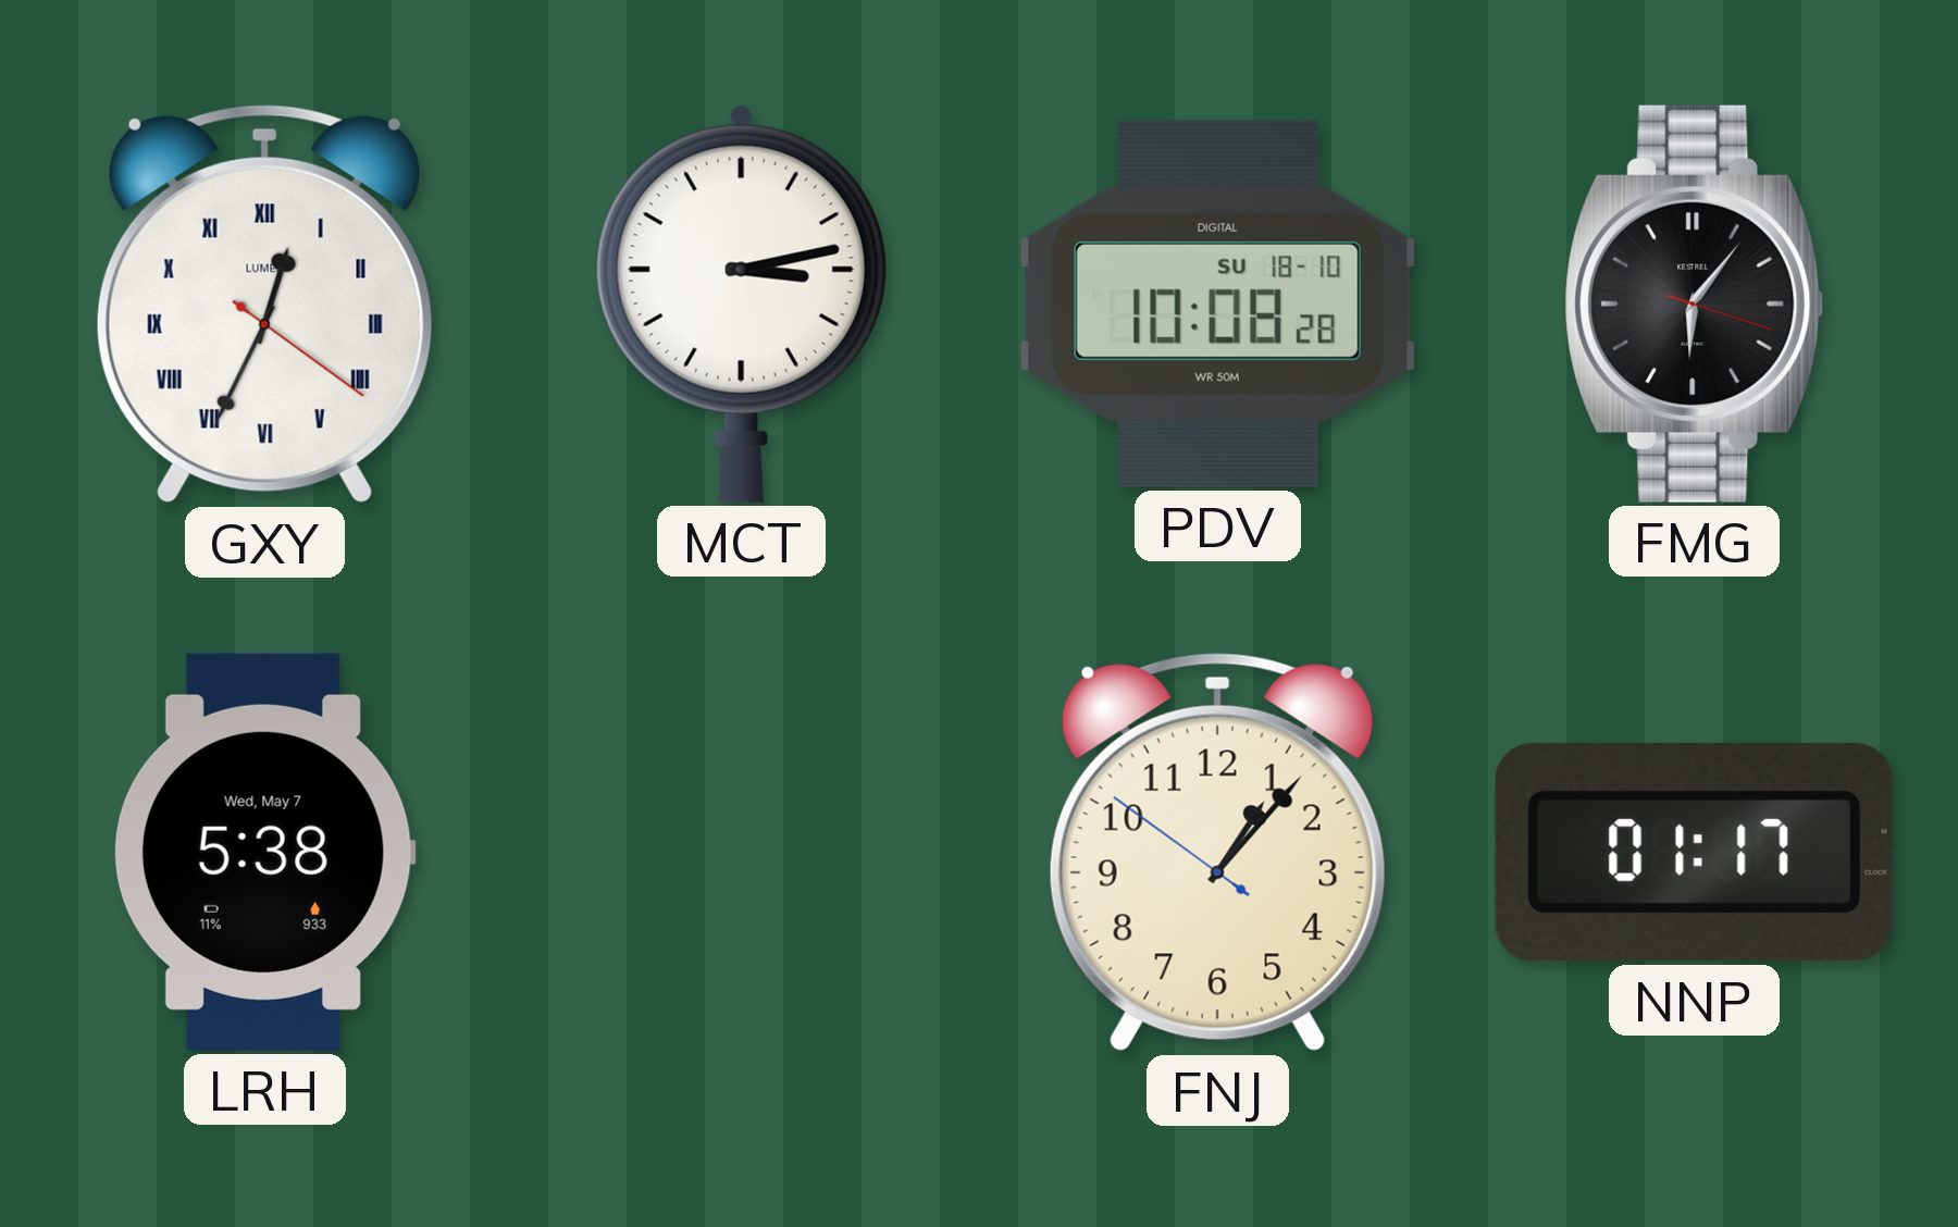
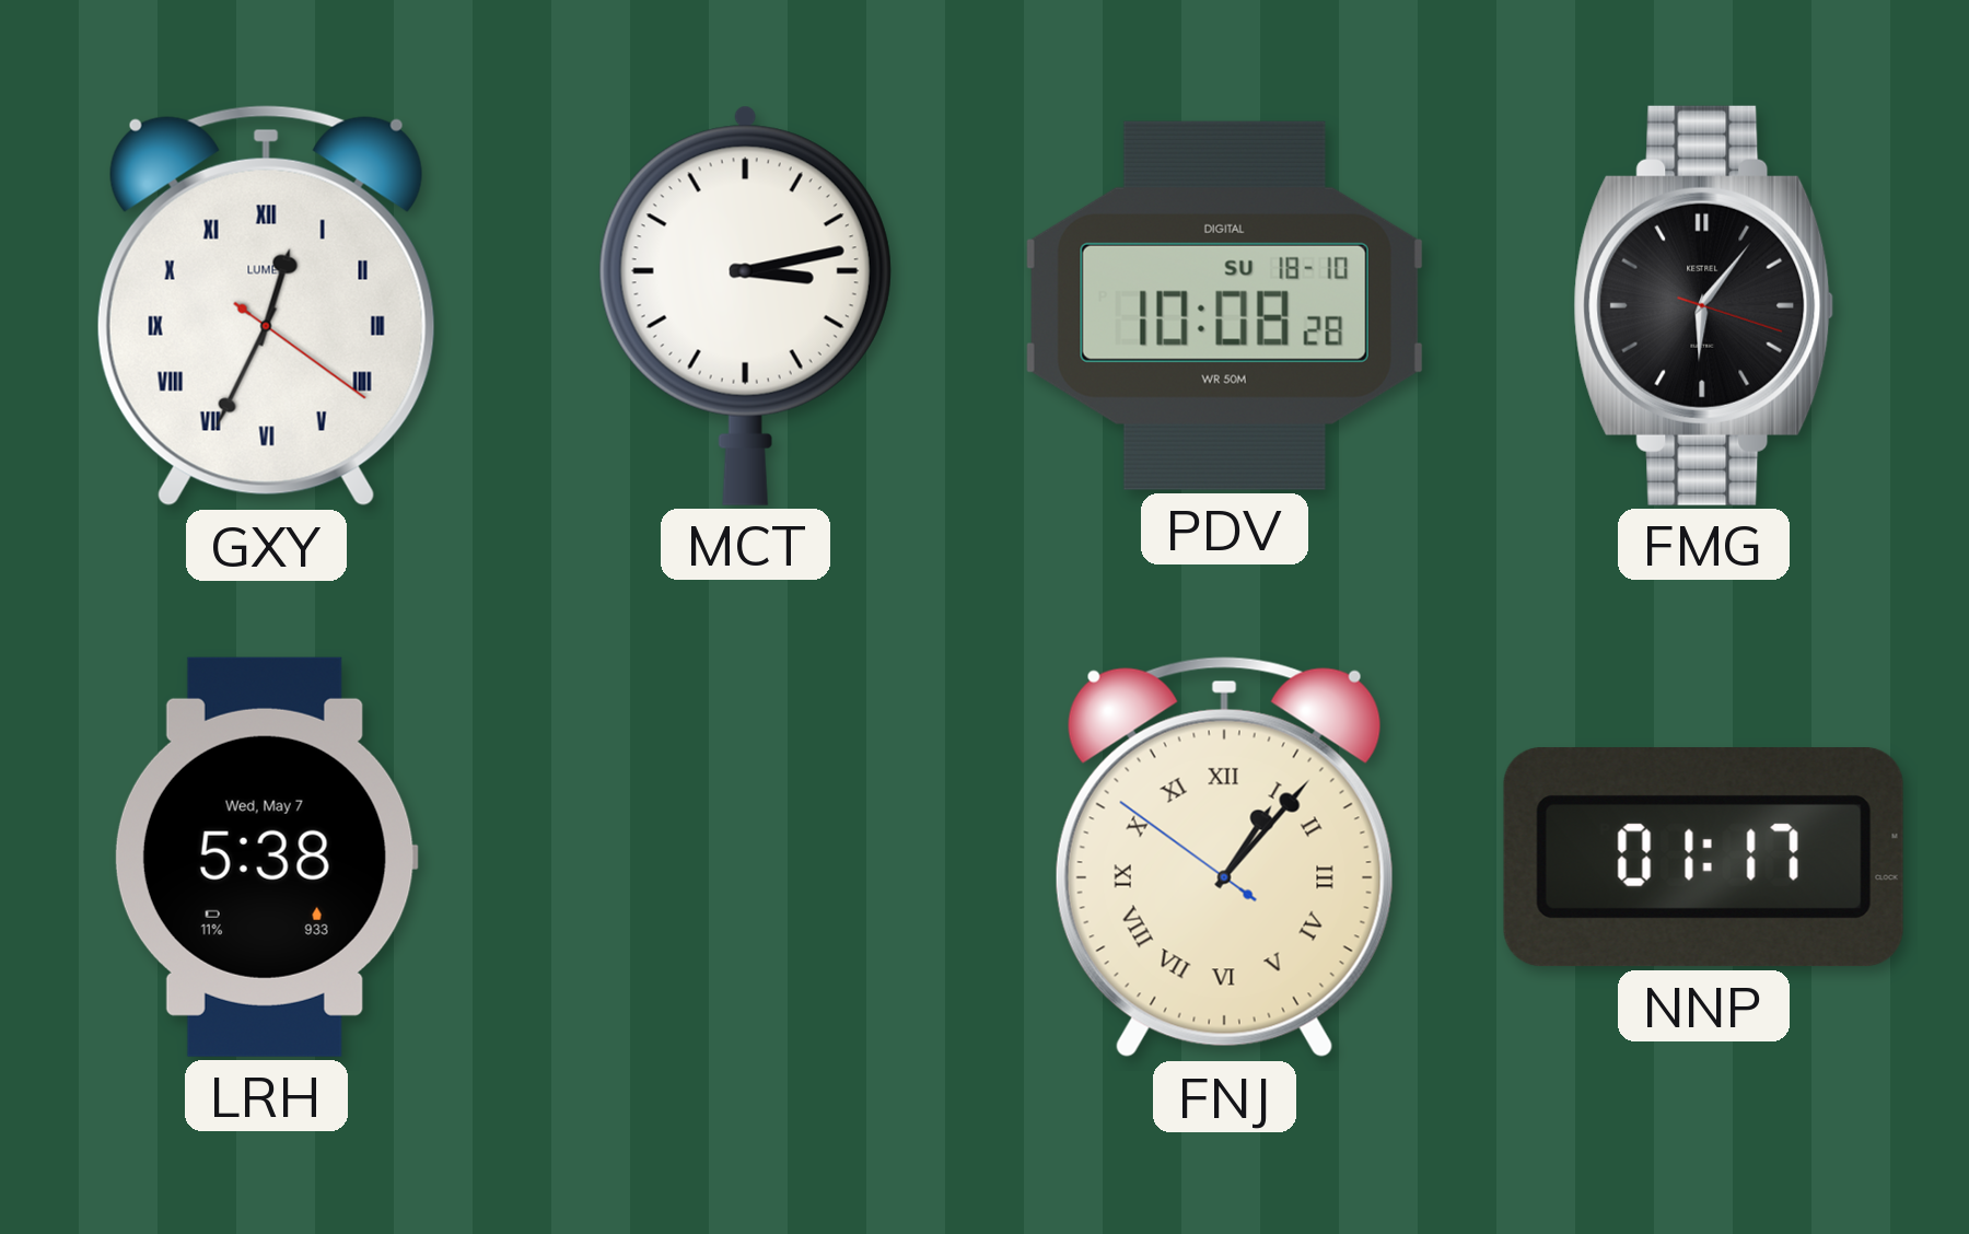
FNJ numerals: Arabic -> Roman (1224, 858)
